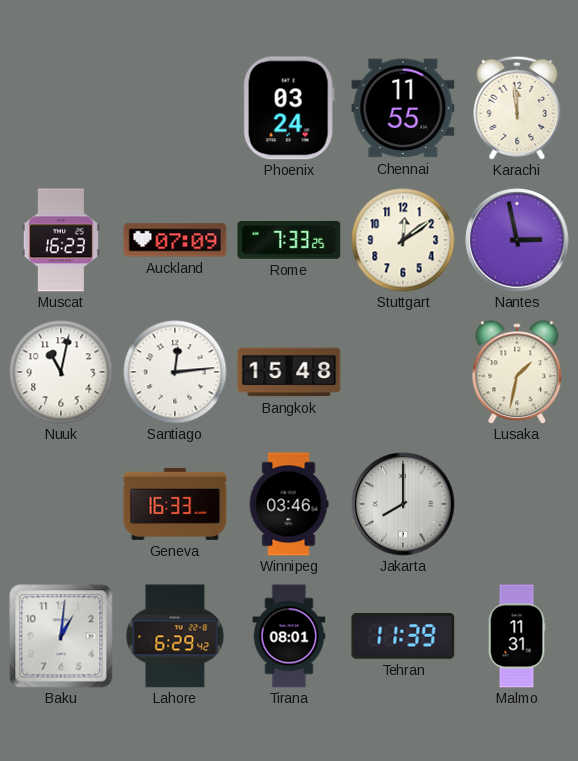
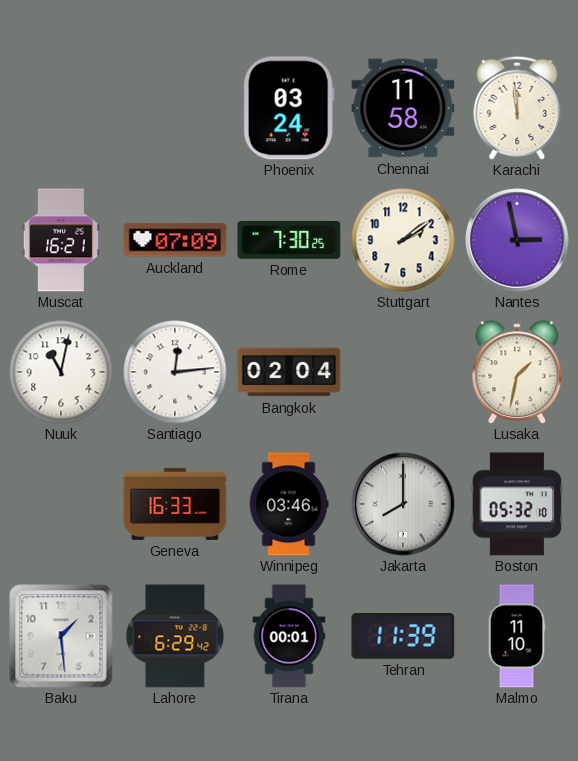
Chennai: 11:55 -> 11:58 (403, 108)
Muscat: 16:23 -> 16:21 (61, 240)
Rome: 7:33 -> 7:30 (289, 240)
Stuttgart: 12:09 -> 2:09 (403, 240)
Bangkok: 15:48 -> 02:04 (289, 372)
Boston: none -> 05:32 (517, 504)
Baku: 1:01 -> 1:29 (61, 636)
Tirana: 08:01 -> 00:01 (289, 636)
Malmo: 11:31 -> 11:10 (517, 636)
